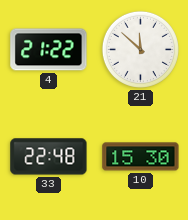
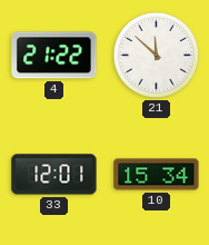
33: 22:48 -> 12:01 (54, 175)
10: 15:30 -> 15:34 (157, 175)
